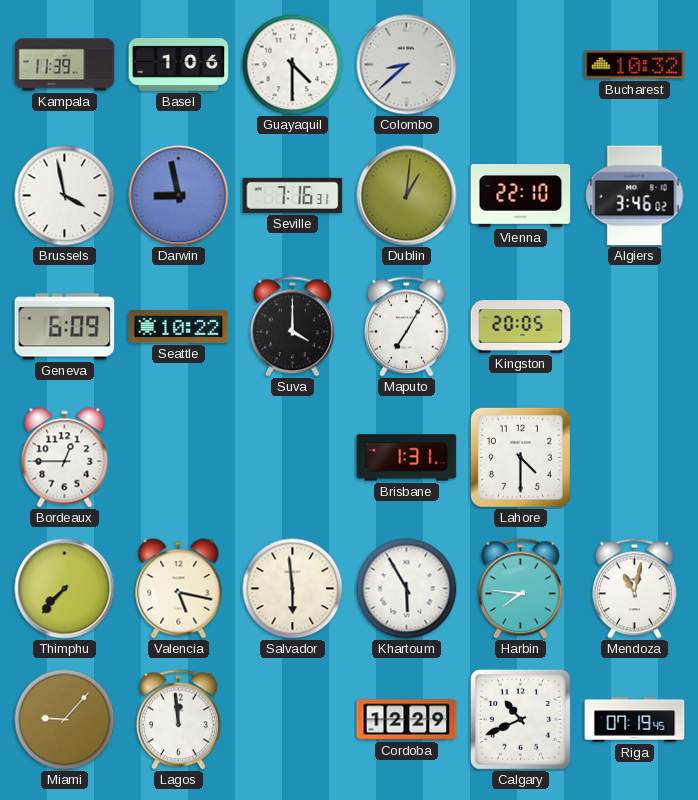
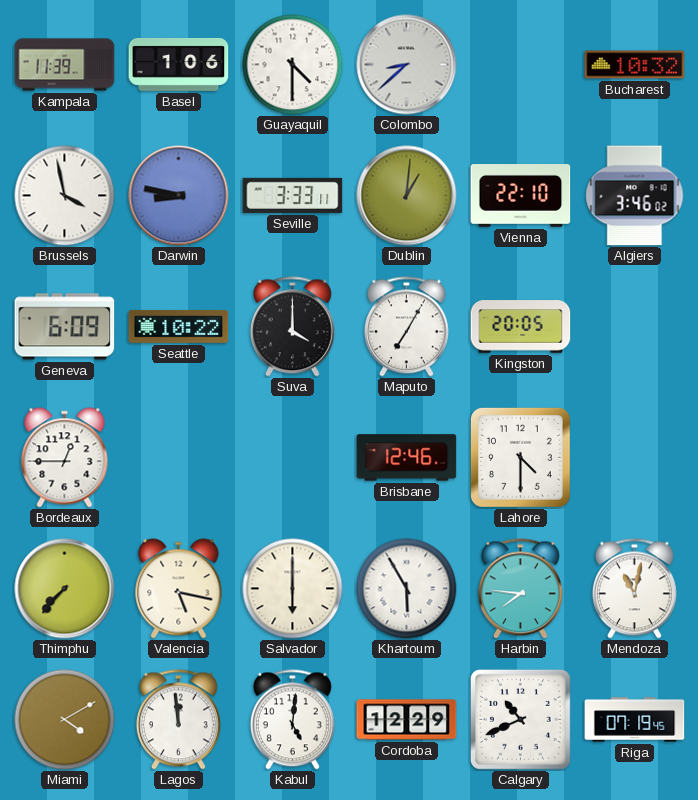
Darwin: 8:58 -> 8:47 (179, 196)
Seville: 7:16 -> 3:33 (293, 195)
Brisbane: 1:31 -> 12:46 (407, 458)
Salvador: 5:59 -> 6:00 (293, 589)
Miami: 9:07 -> 4:10 (65, 720)
Kabul: none -> 5:01 (292, 720)
